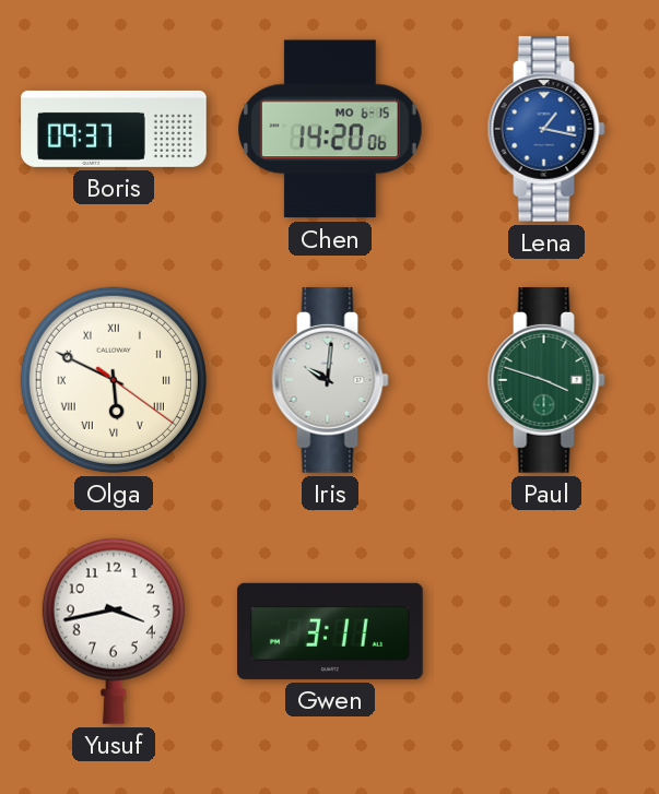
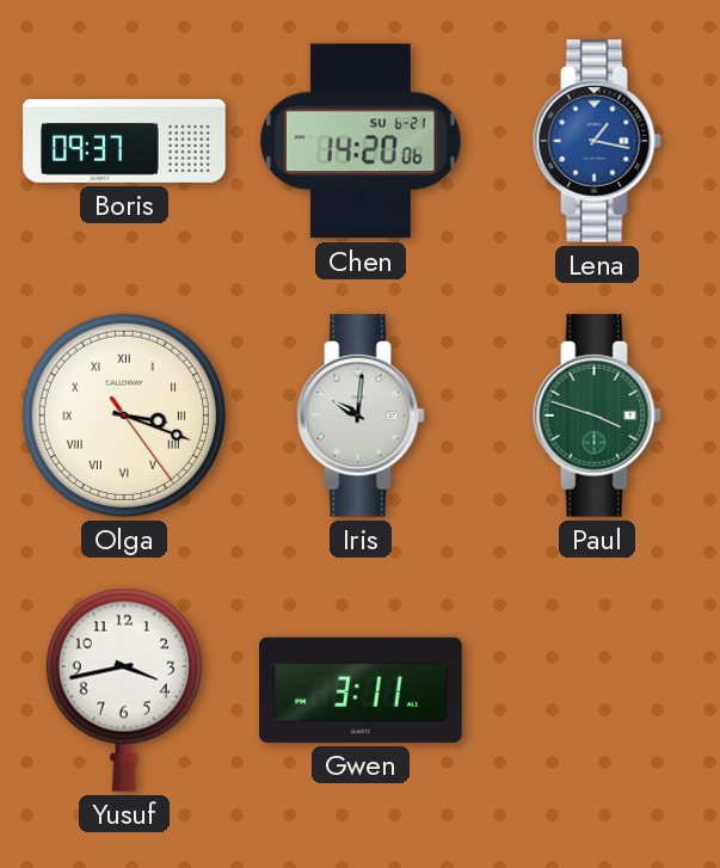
Chen date: MO 6-15 -> SU 6-21 (361, 141)
Olga: 5:49 -> 3:18 (124, 415)
